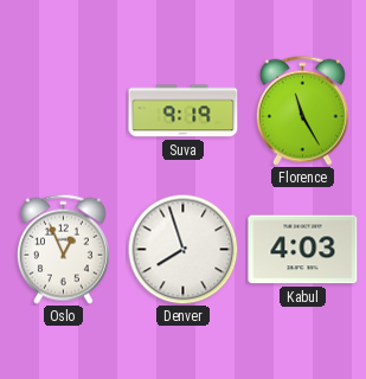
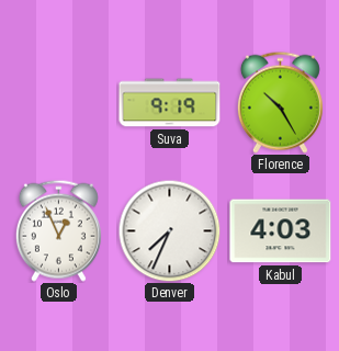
Florence: 11:25 -> 10:25 (280, 102)
Denver: 7:57 -> 7:34 (169, 230)
